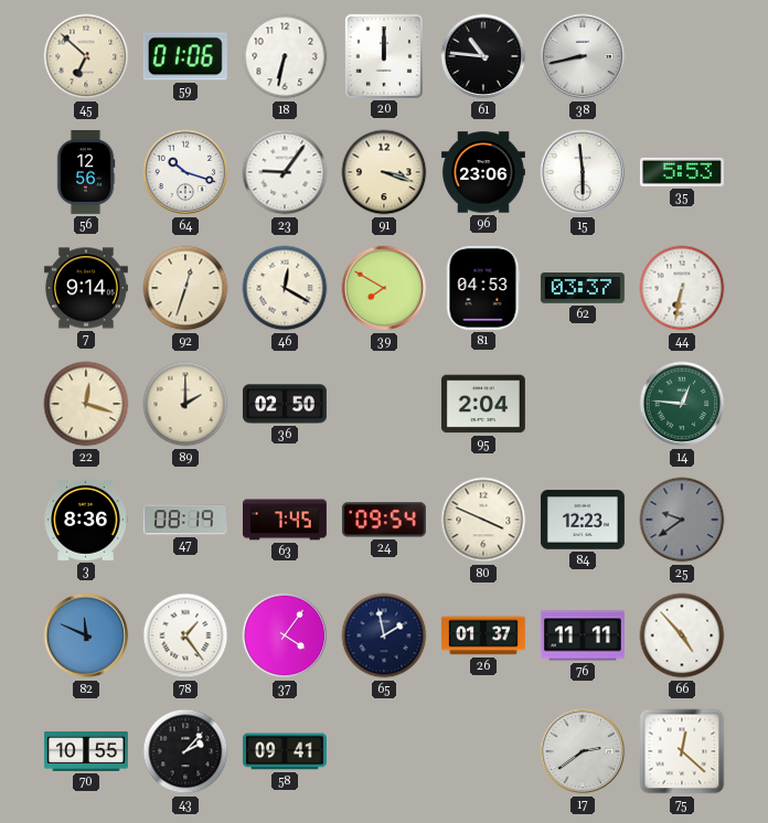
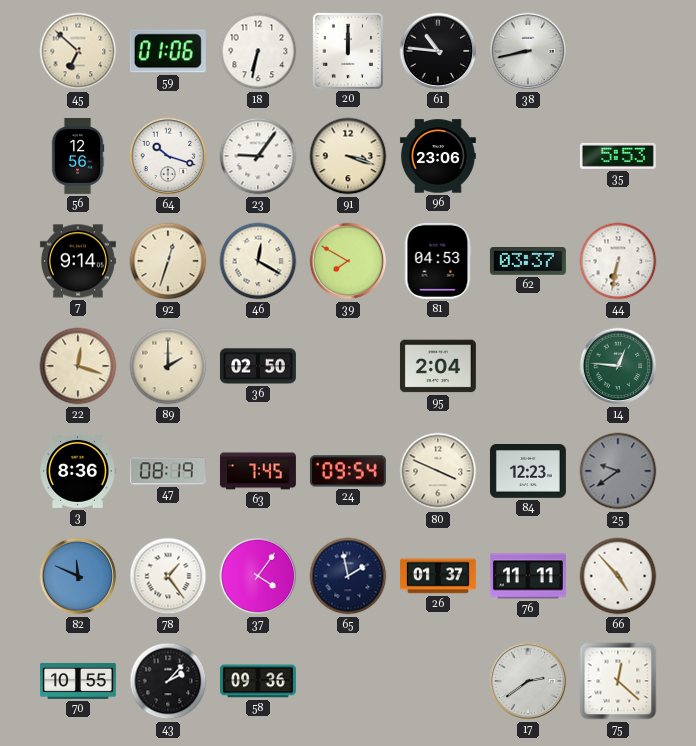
15: 5:59 -> none (583, 172)
58: 09:41 -> 09:36 (258, 681)
